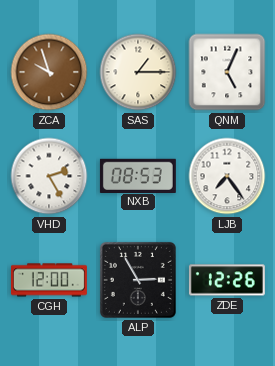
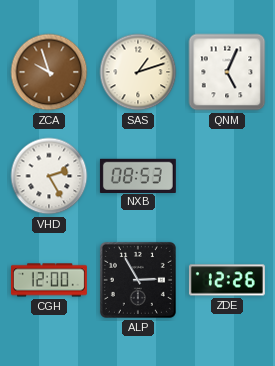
SAS: 1:15 -> 1:12 (138, 72)
LJB: 7:24 -> none (227, 176)
